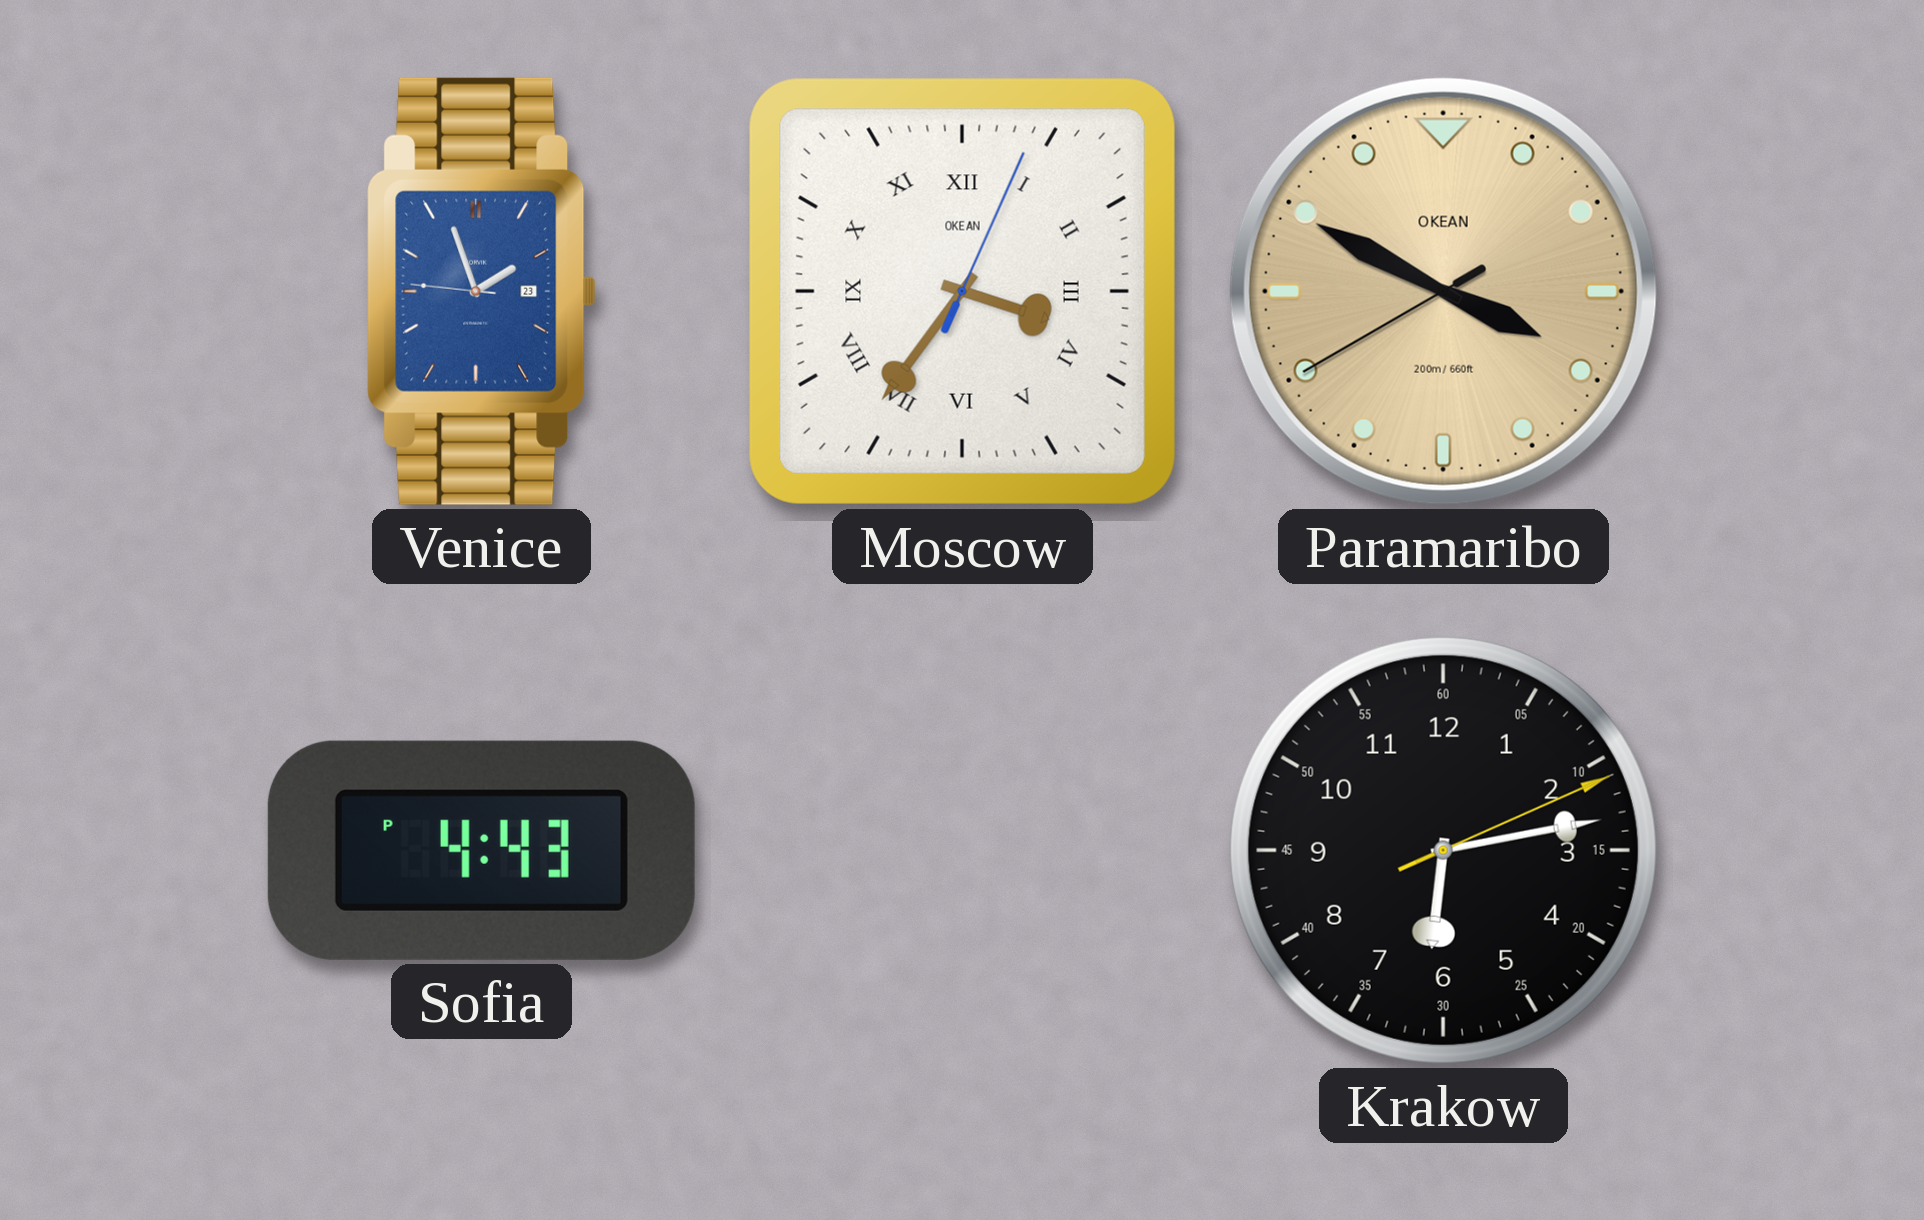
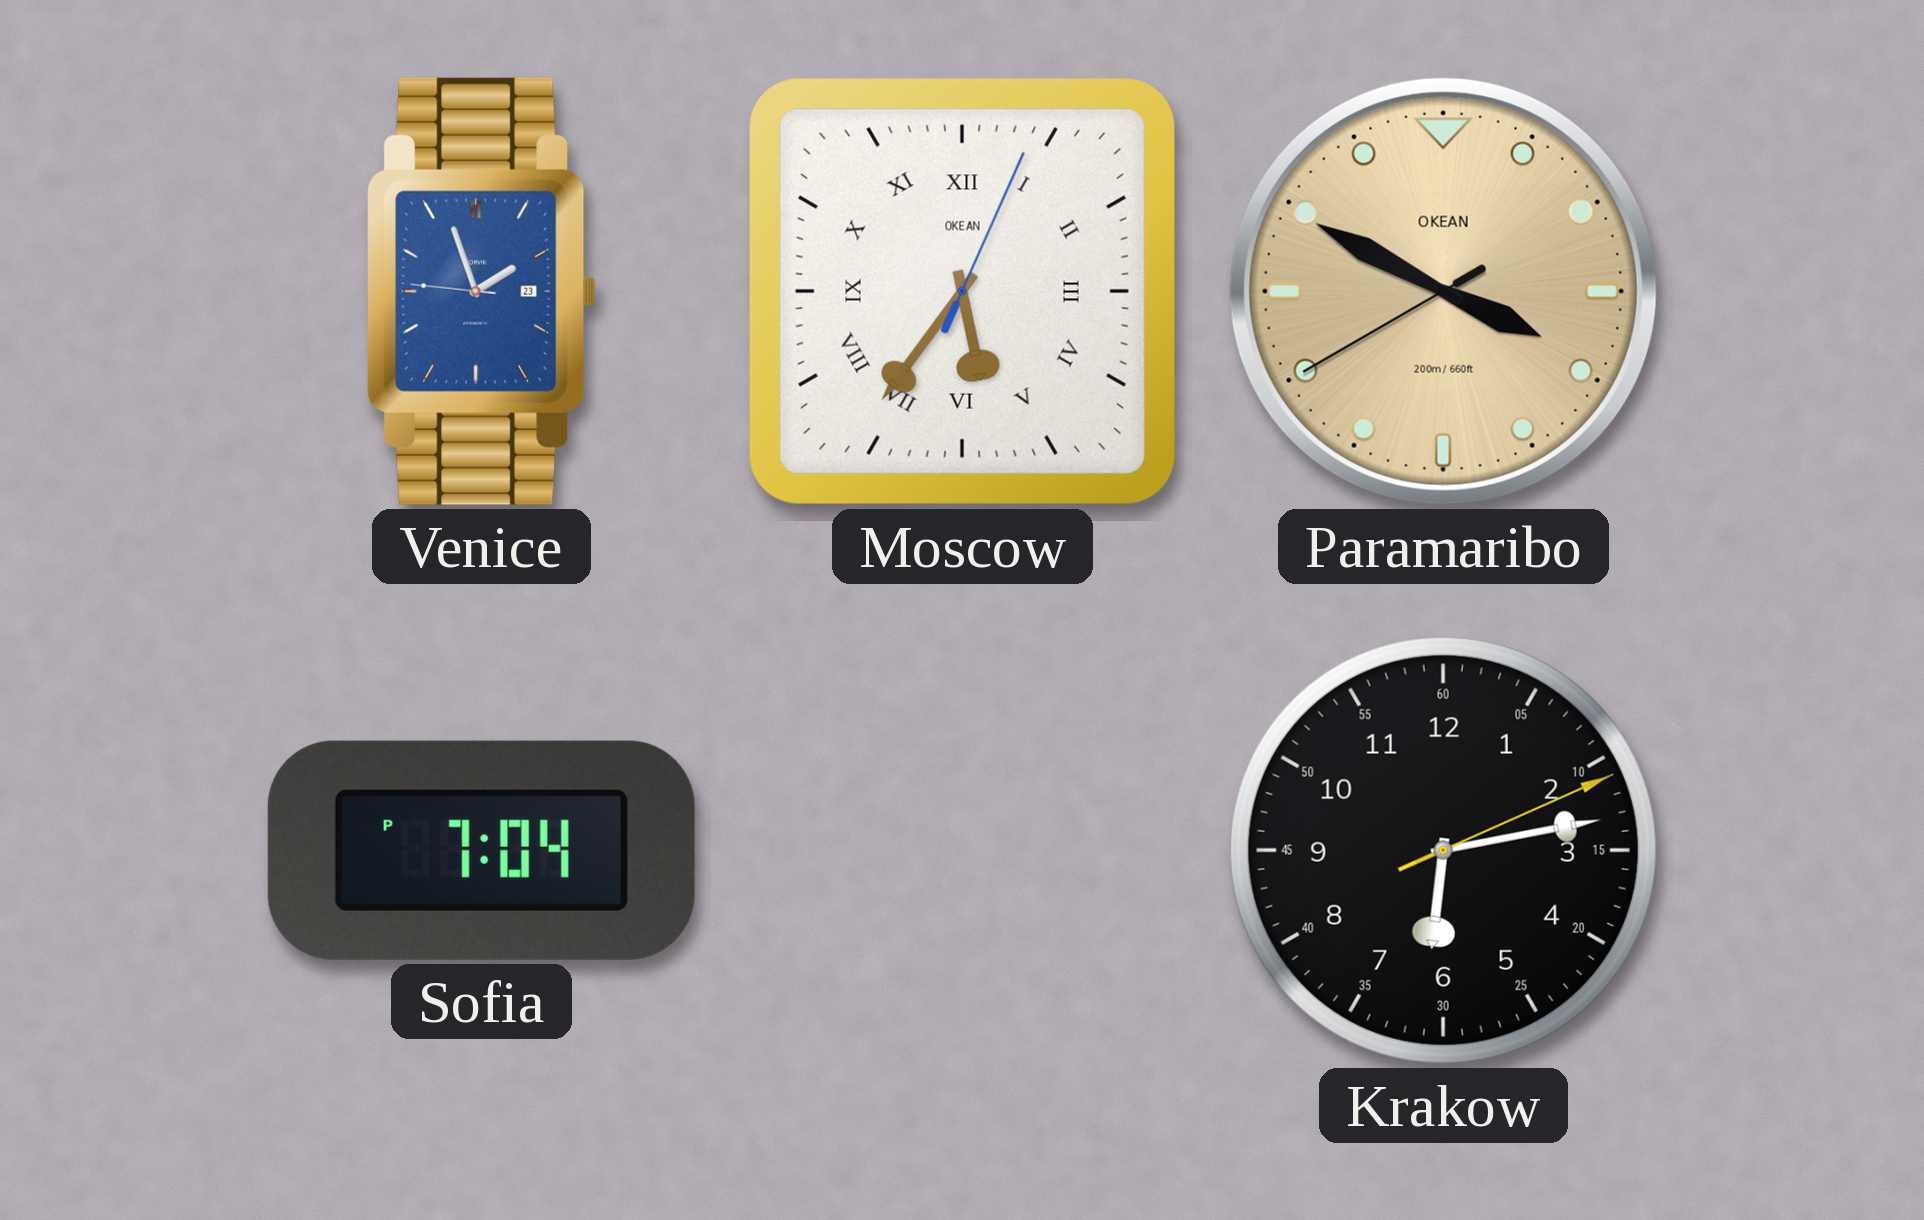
Moscow: 3:36 -> 5:36 (962, 291)
Sofia: 4:43 -> 7:04 (481, 850)
